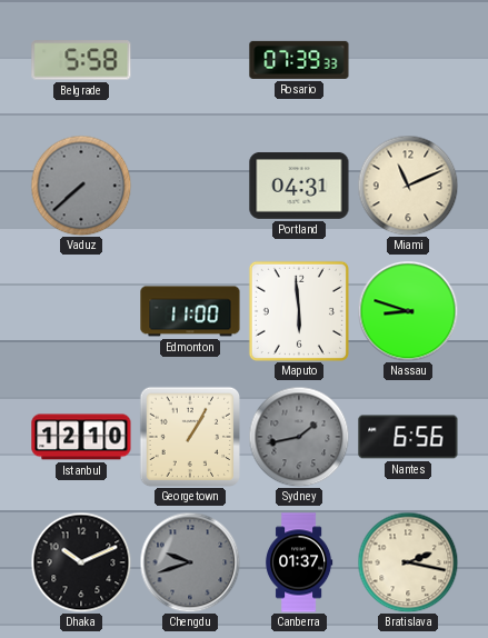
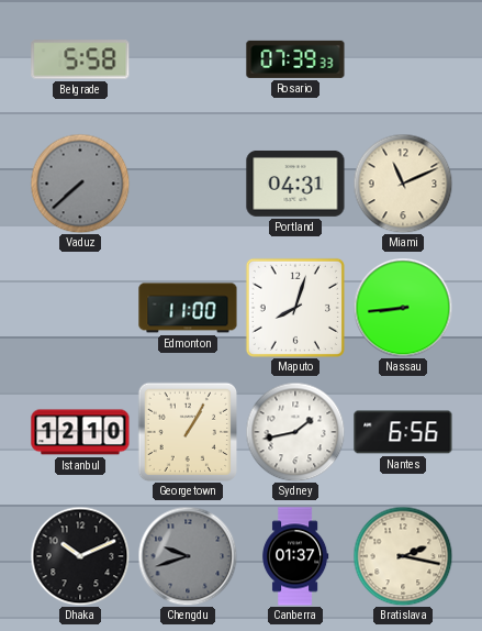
Maputo: 5:59 -> 8:03 (295, 308)
Nassau: 8:48 -> 8:44 (403, 308)
Sydney dial: grey -> white (295, 432)
